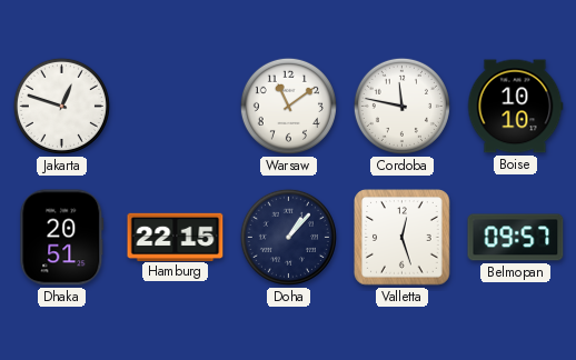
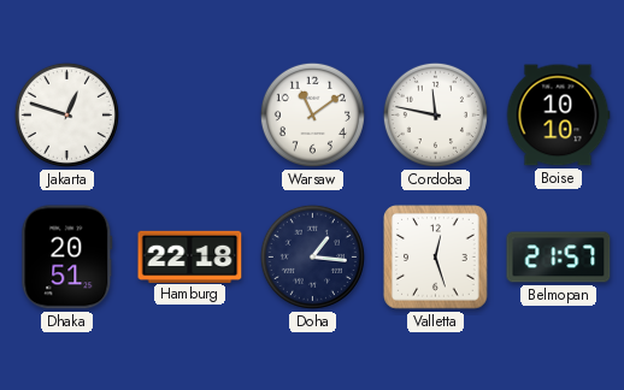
Hamburg: 22:15 -> 22:18 (190, 256)
Doha: 1:07 -> 1:16 (312, 256)
Belmopan: 09:57 -> 21:57 (559, 258)
